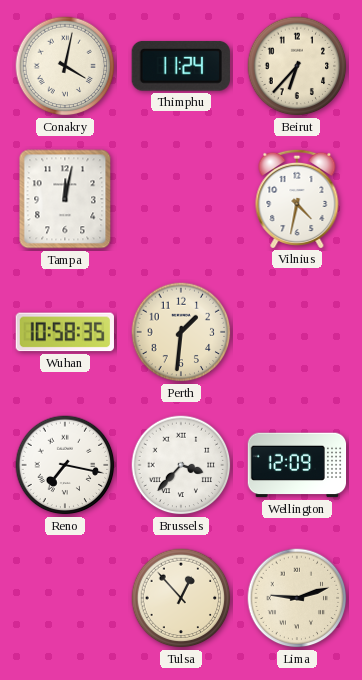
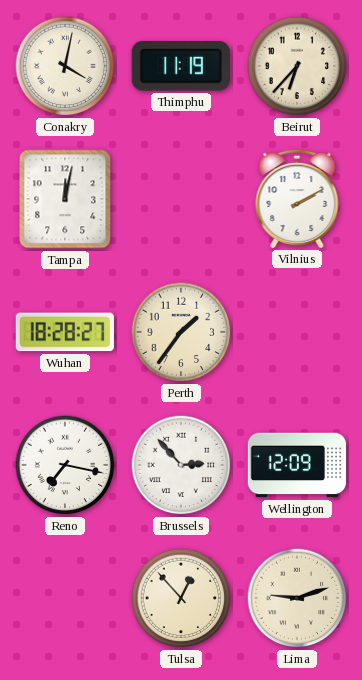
Thimphu: 11:24 -> 11:19 (181, 66)
Vilnius: 4:32 -> 2:10 (297, 198)
Wuhan: 10:58 -> 18:28 (65, 332)
Perth: 1:31 -> 1:36 (181, 332)
Brussels: 3:37 -> 2:53 (181, 465)
